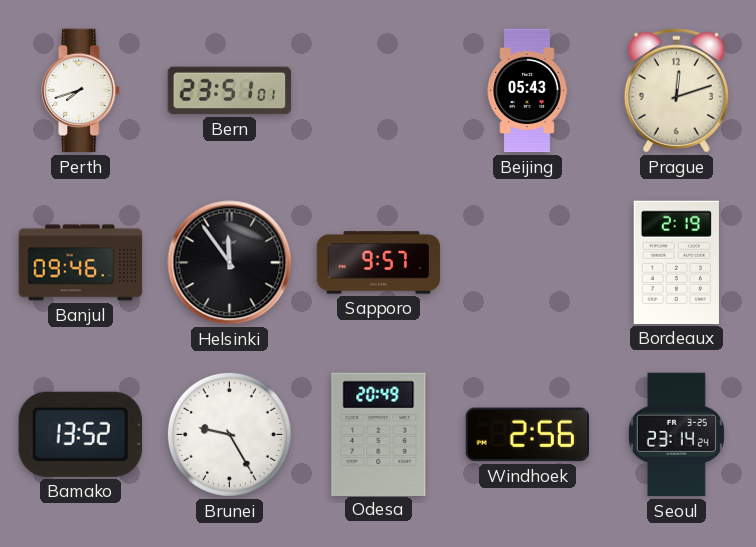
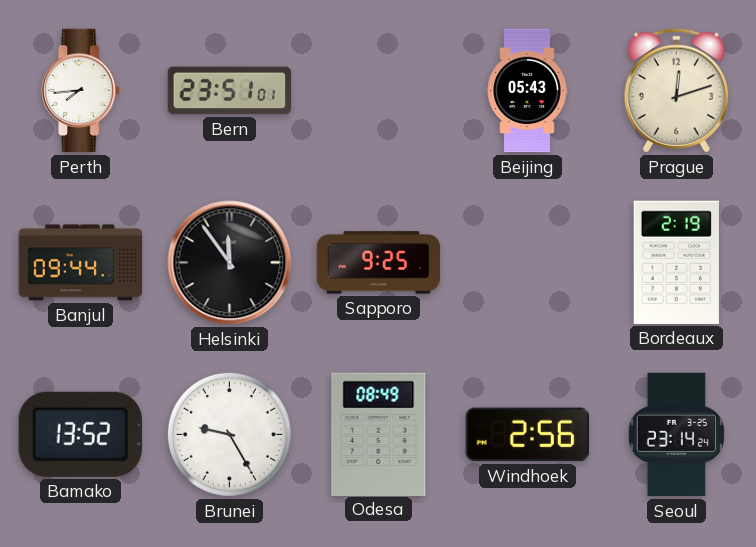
Perth: 7:42 -> 7:44 (81, 91)
Banjul: 09:46 -> 09:44 (81, 263)
Sapporo: 9:57 -> 9:25 (379, 263)
Odesa: 20:49 -> 08:49 (379, 434)
